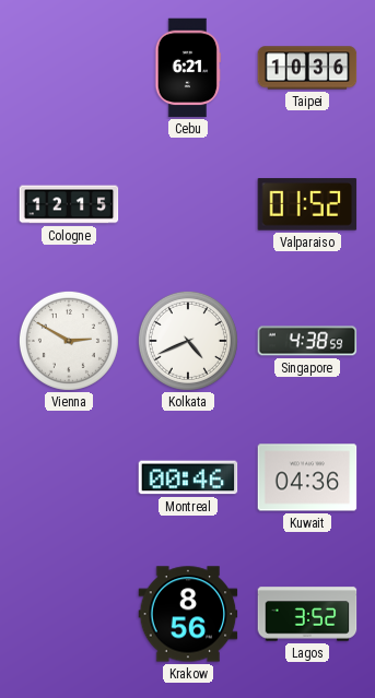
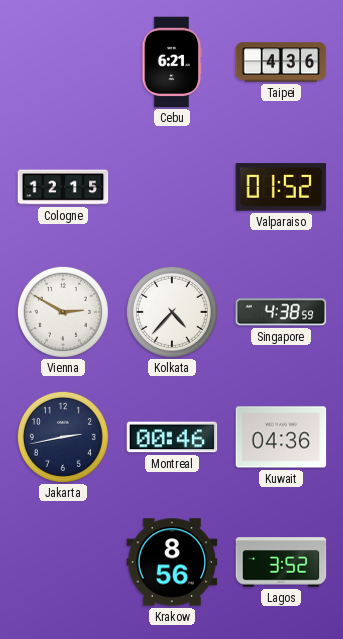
Taipei: 10:36 -> 4:36 (281, 62)
Kolkata: 4:41 -> 4:37 (172, 312)
Jakarta: none -> 2:43 (63, 437)
